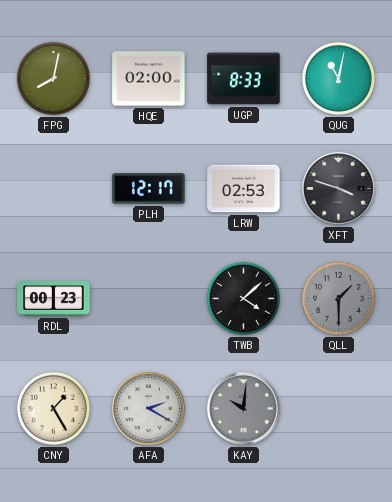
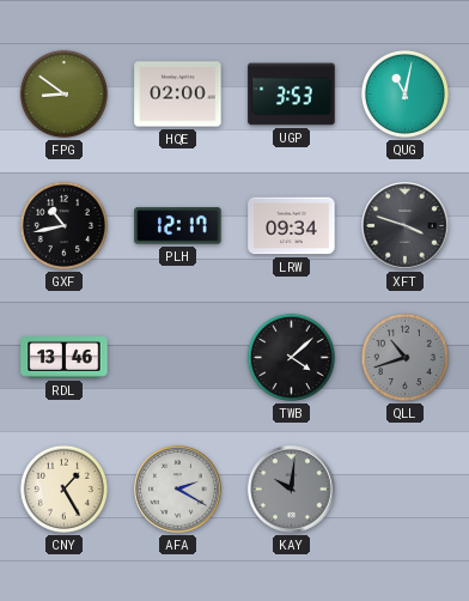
FPG: 8:02 -> 8:51 (63, 93)
UGP: 8:33 -> 3:53 (292, 95)
GXF: none -> 10:43 (63, 225)
LRW: 02:53 -> 09:34 (292, 226)
RDL: 00:23 -> 13:46 (65, 358)
QLL: 1:30 -> 10:42 (404, 357)
